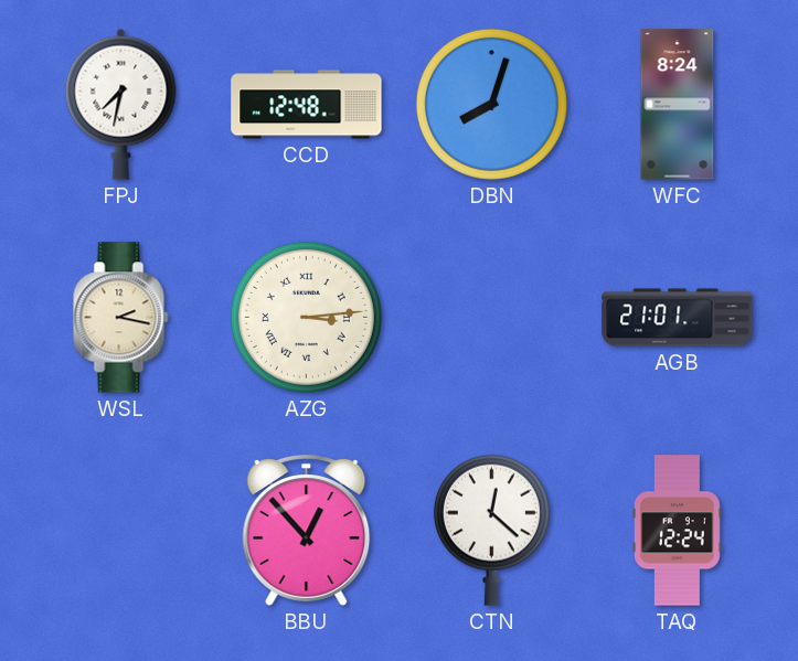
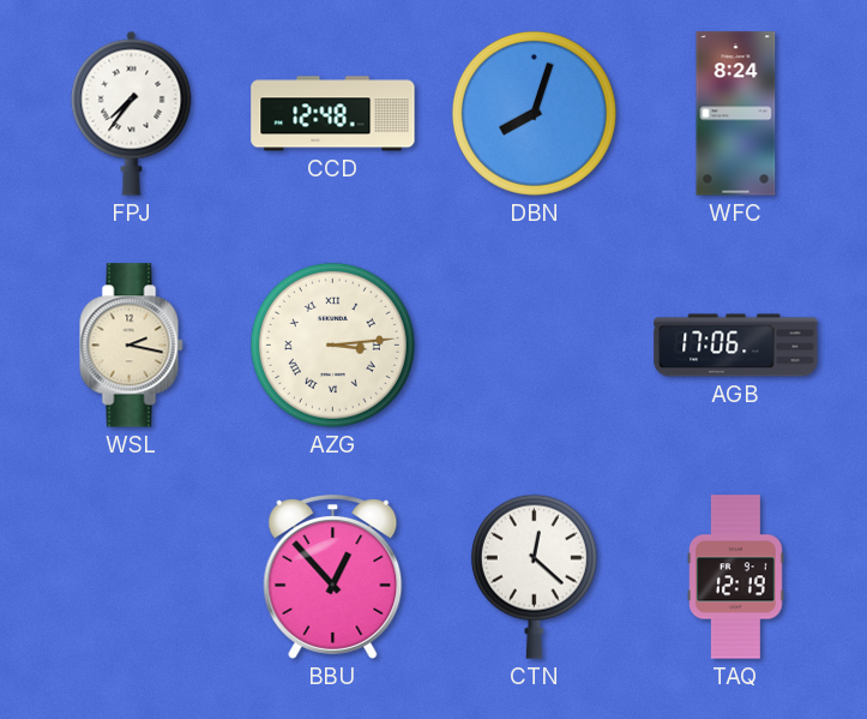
FPJ: 7:32 -> 7:36 (132, 113)
AGB: 21:01 -> 17:06 (736, 346)
TAQ: 12:24 -> 12:19 (736, 577)
